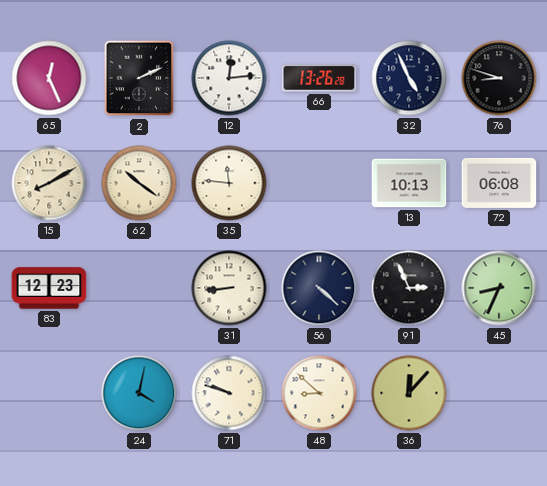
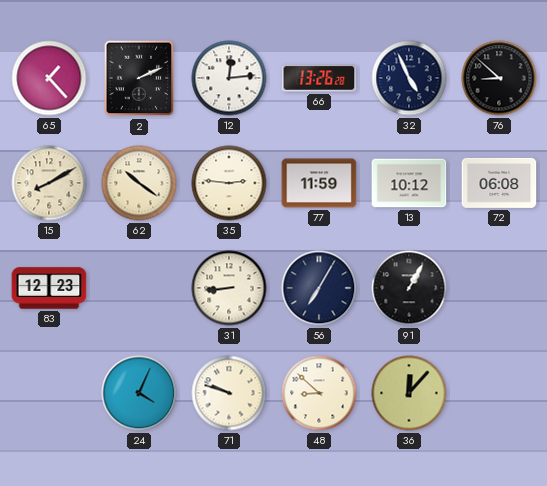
65: 12:26 -> 1:23 (49, 78)
76: 8:48 -> 8:52 (499, 78)
35: 11:46 -> 2:46 (229, 183)
77: none -> 11:59 (319, 183)
13: 10:13 -> 10:12 (409, 183)
56: 4:22 -> 7:05 (319, 288)
91: 2:56 -> 1:05 (409, 288)
45: 8:34 -> none (499, 288)
24: 4:02 -> 4:04 (139, 393)
